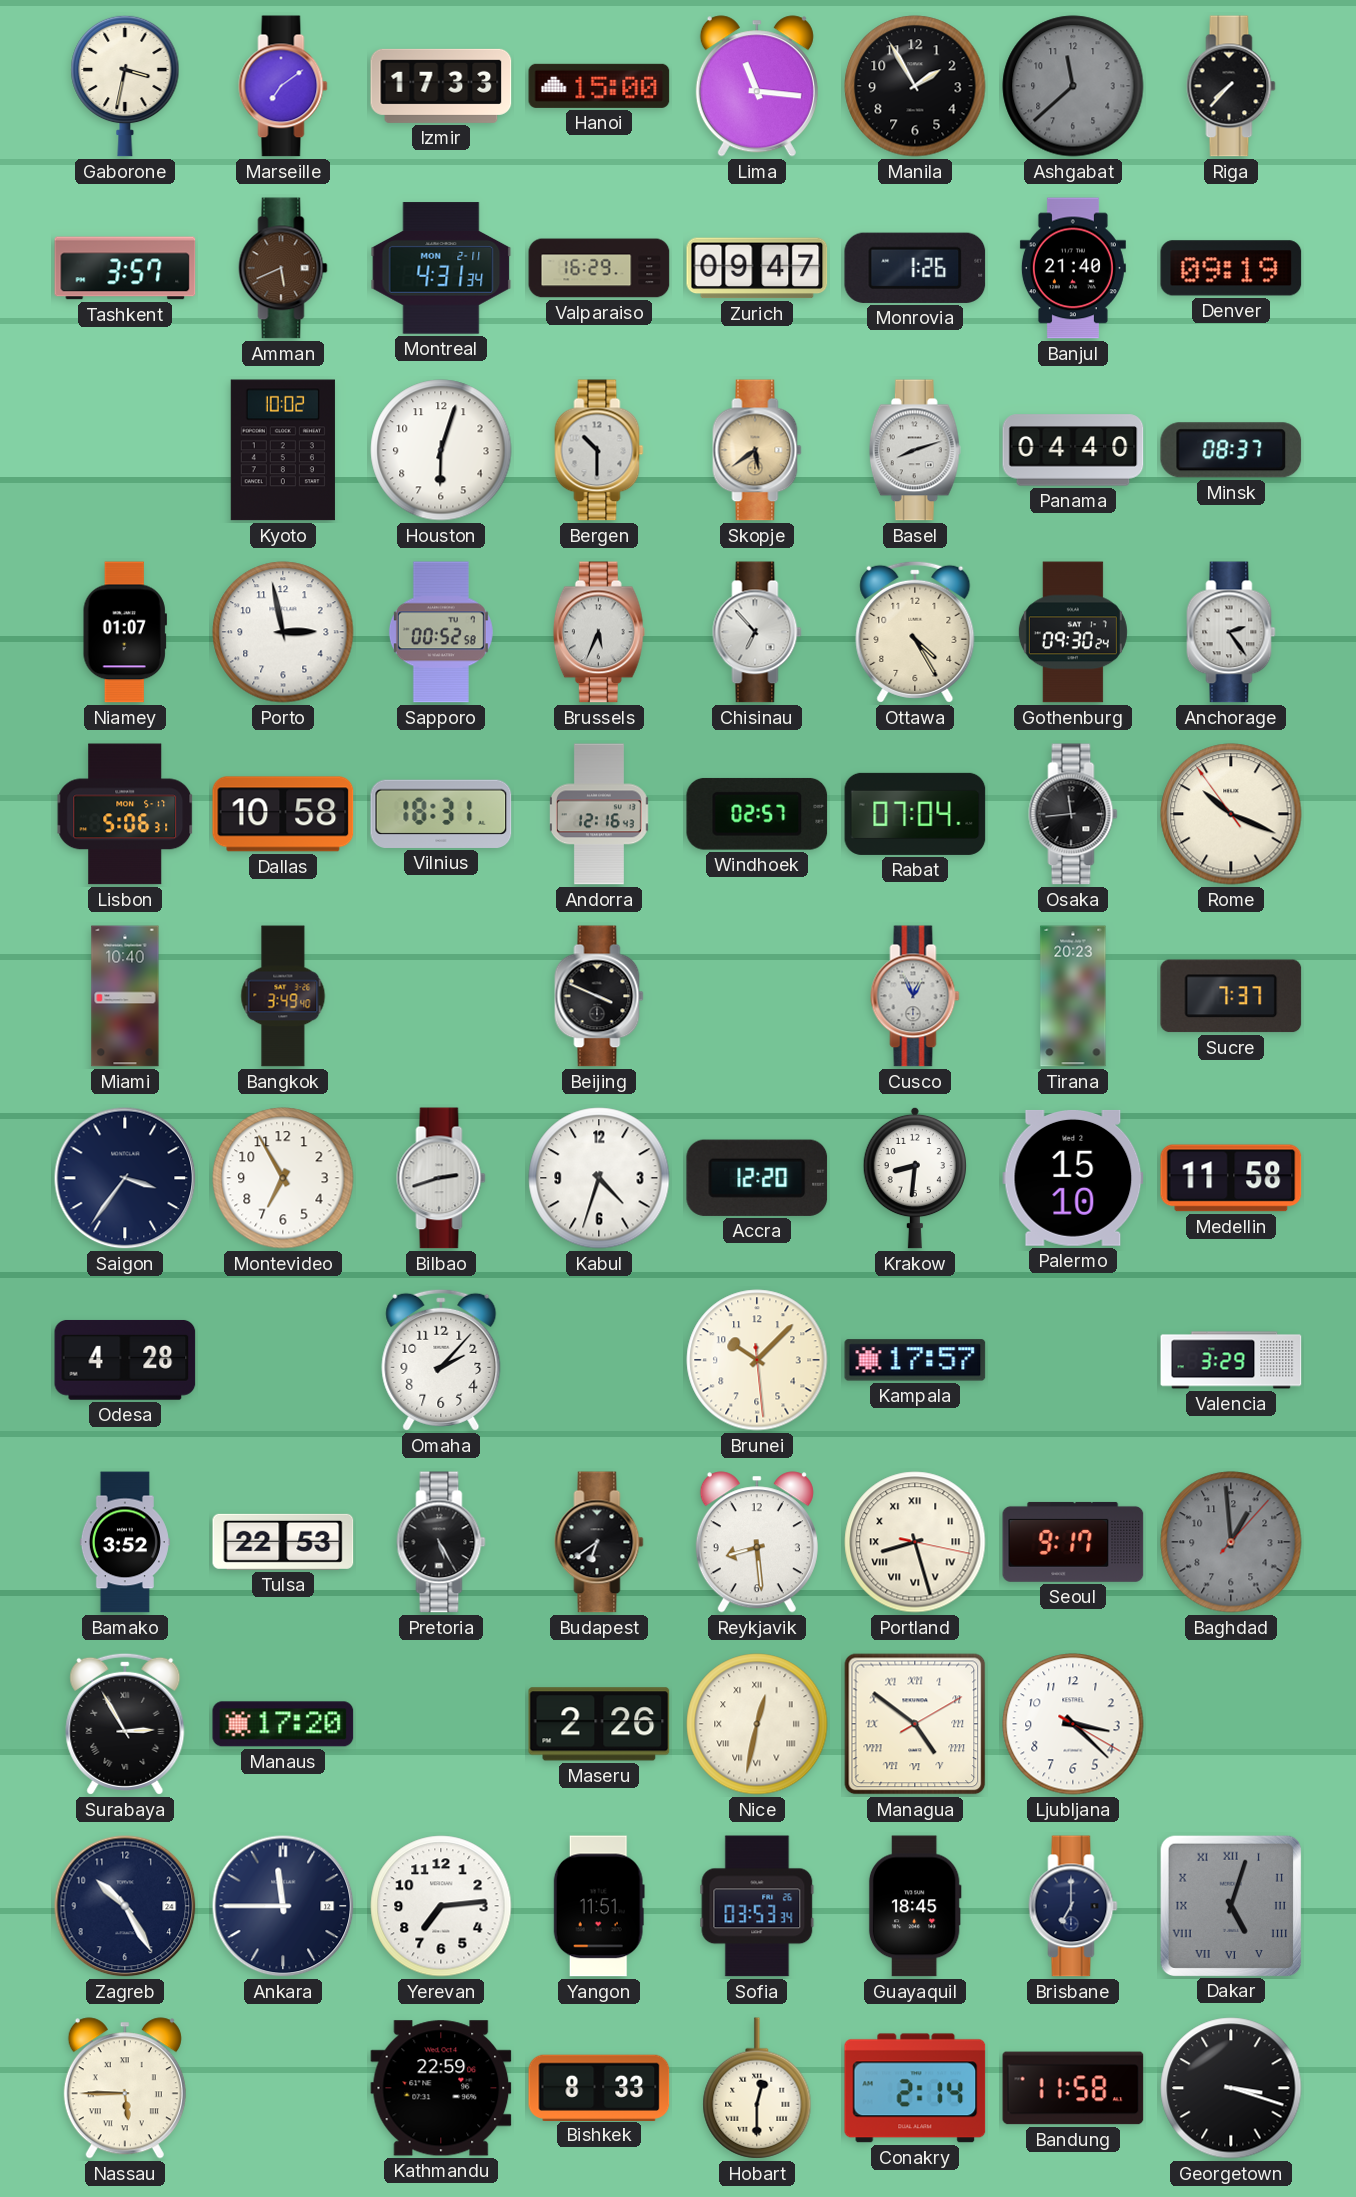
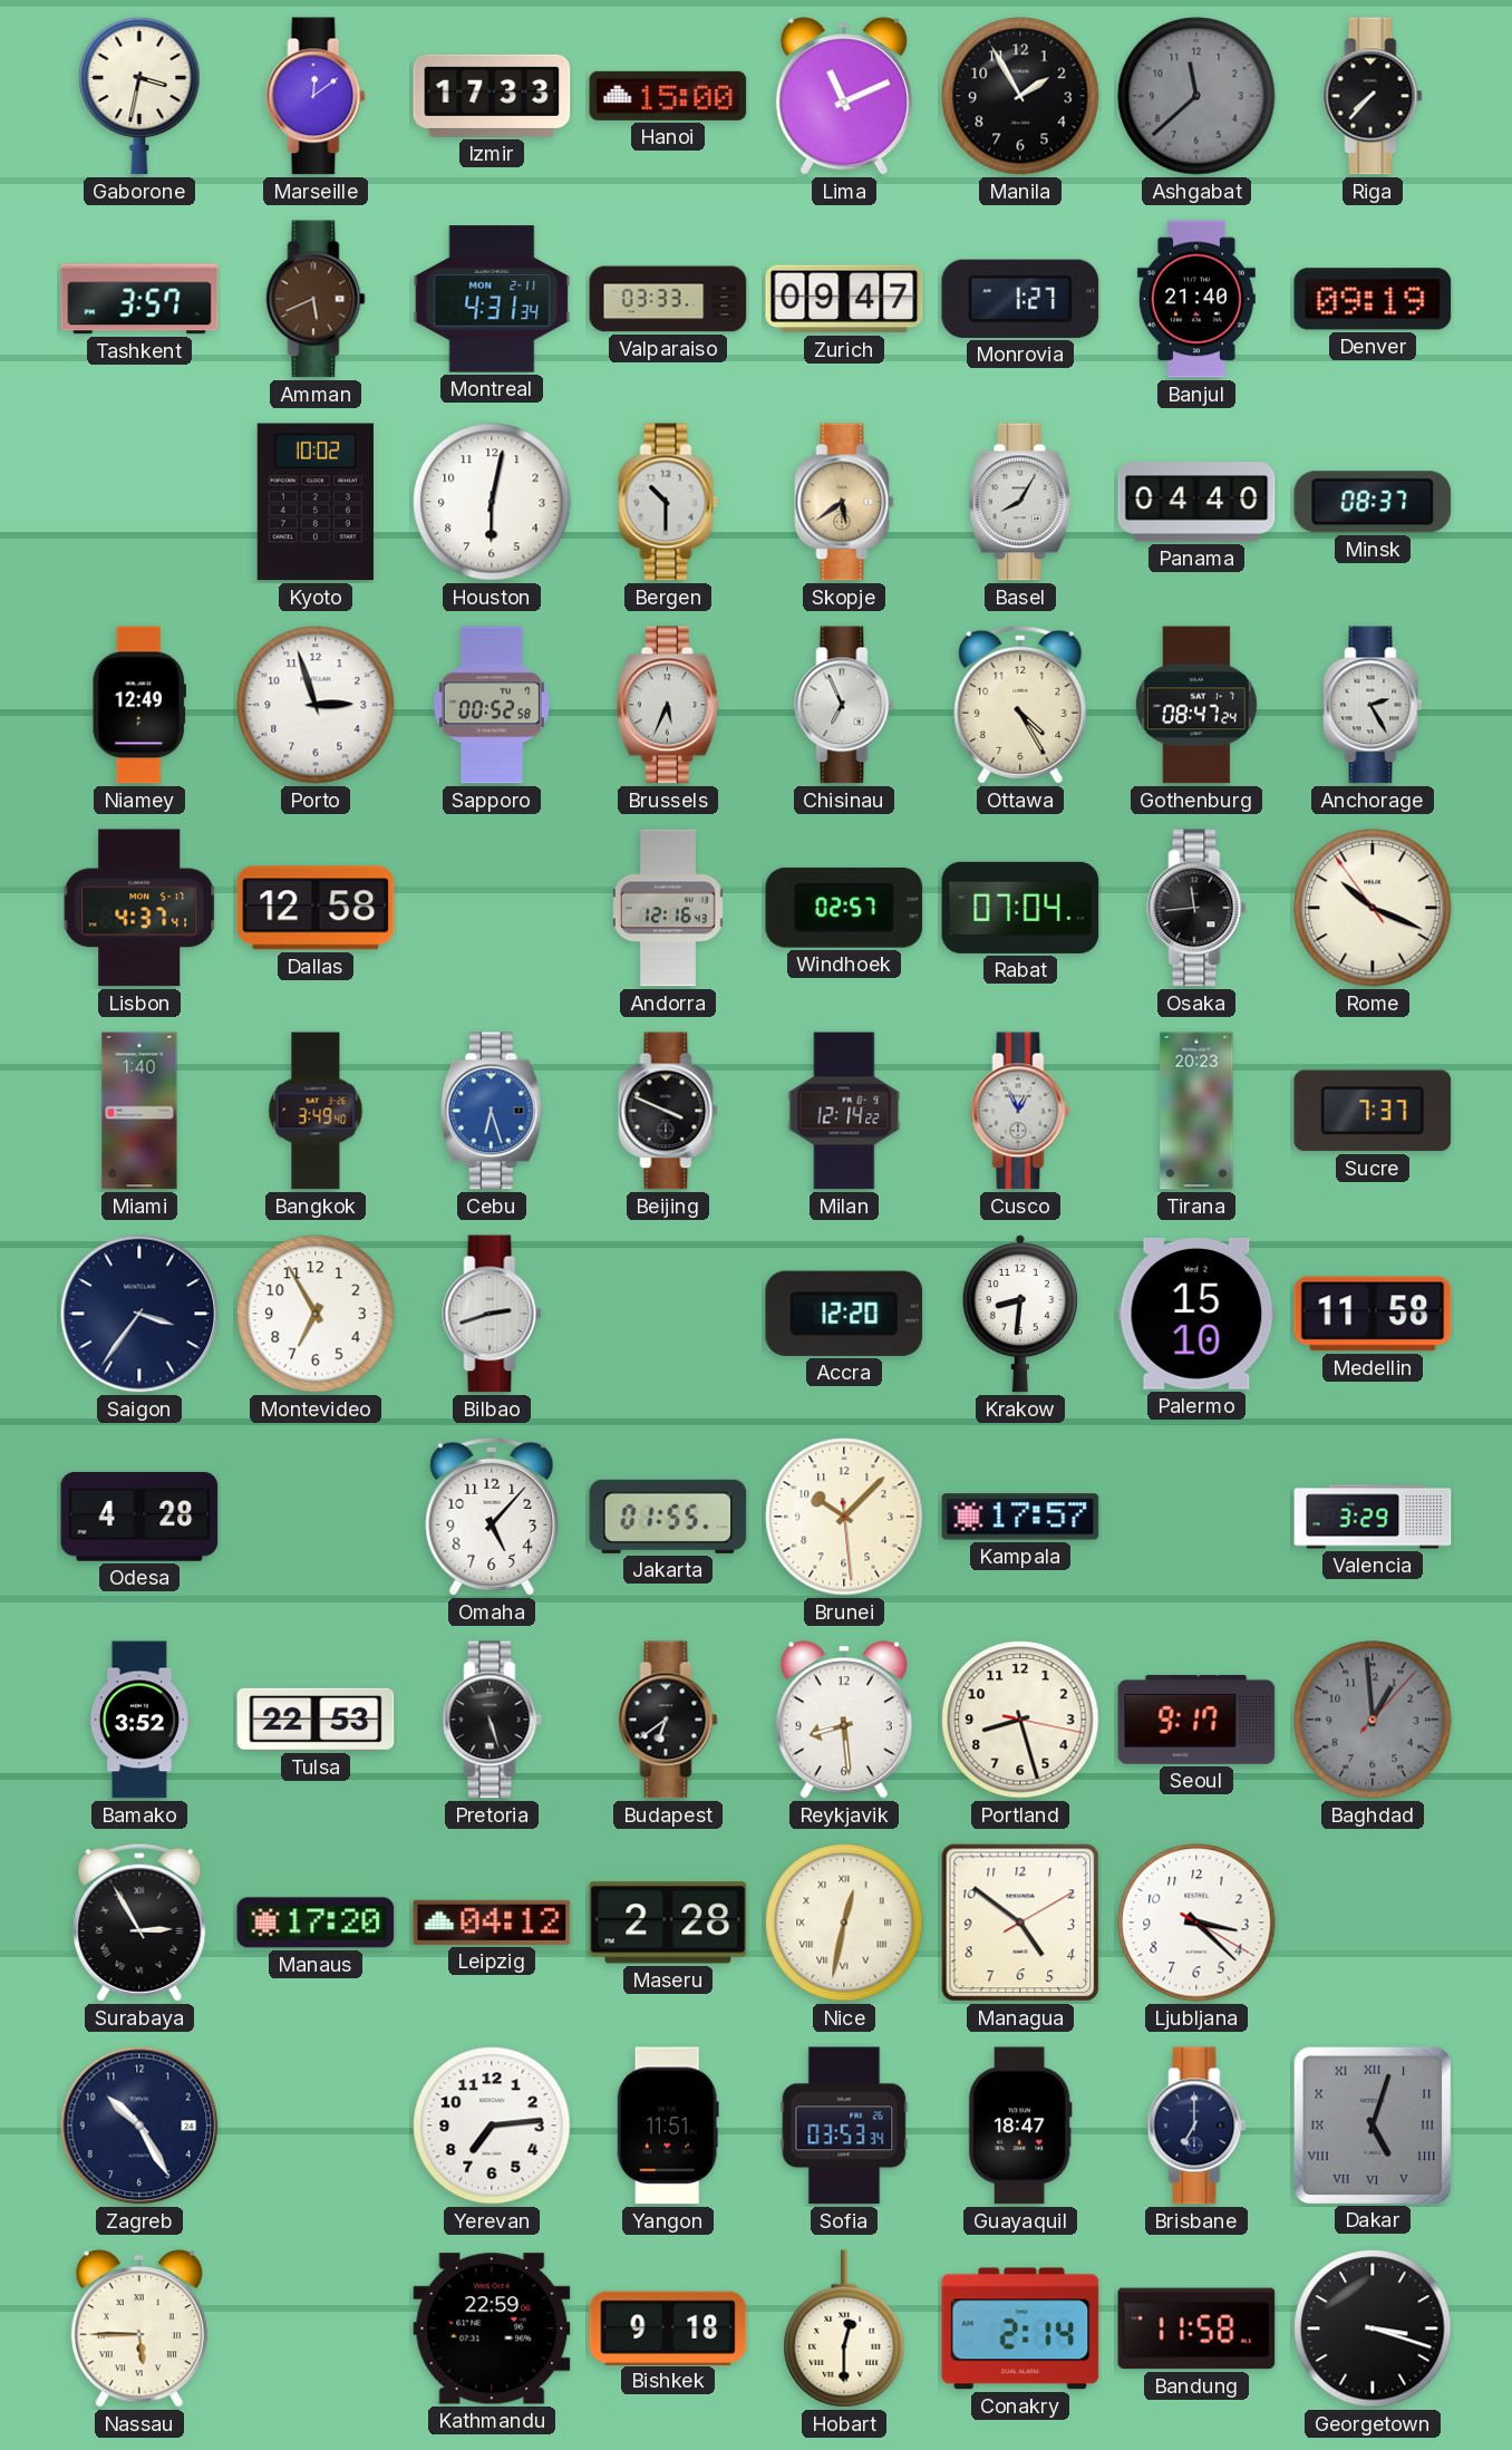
Marseille: 7:09 -> 12:09 (316, 96)
Lima: 11:16 -> 11:11 (844, 96)
Valparaiso: 16:29 -> 03:33 (668, 299)
Monrovia: 1:26 -> 1:27 (1020, 299)
Houston: 6:03 -> 6:02 (492, 502)
Basel: 8:12 -> 8:05 (1020, 502)
Niamey: 01:07 -> 12:49 (139, 705)
Porto: 2:58 -> 2:57 (316, 705)
Chisinau: 6:53 -> 6:56 (844, 705)
Gothenburg: 09:30 -> 08:47 (1196, 705)
Anchorage: 2:24 -> 2:25 (1373, 705)
Lisbon: 5:06 -> 4:37 (139, 908)
Dallas: 10:58 -> 12:58 (316, 908)
Vilnius: 18:31 -> none (441, 814)
Miami: 10:40 -> 1:40 (139, 1111)
Cebu: none -> 6:27 (492, 1111)
Milan: none -> 12:14 (844, 1111)
Kabul: 4:33 -> none (599, 1178)
Omaha: 2:07 -> 5:07 (492, 1517)
Jakarta: none -> 01:55 (668, 1517)
Pretoria: 5:25 -> 5:27 (492, 1720)
Portland numerals: Roman -> Arabic (1020, 1720)
Leipzig: none -> 04:12 (492, 1923)
Maseru: 2:26 -> 2:28 (668, 1923)
Managua numerals: Roman -> Arabic (1020, 1923)
Ankara: 11:45 -> none (283, 1906)
Guayaquil: 18:45 -> 18:47 (1020, 2125)
Bishkek: 8:33 -> 9:18 (668, 2327)
